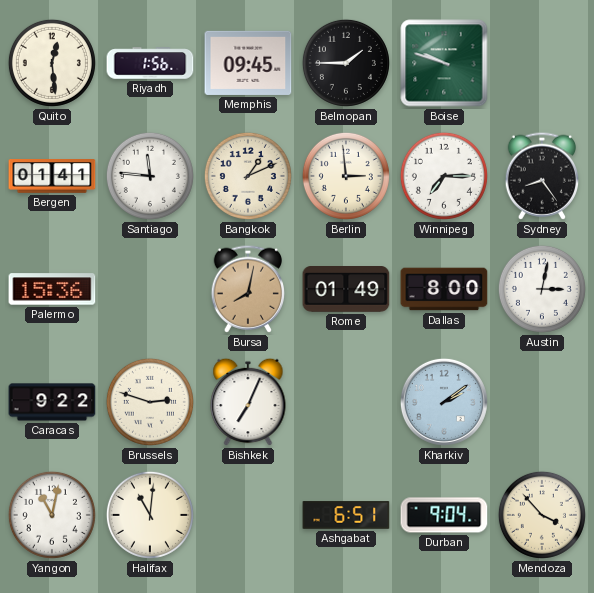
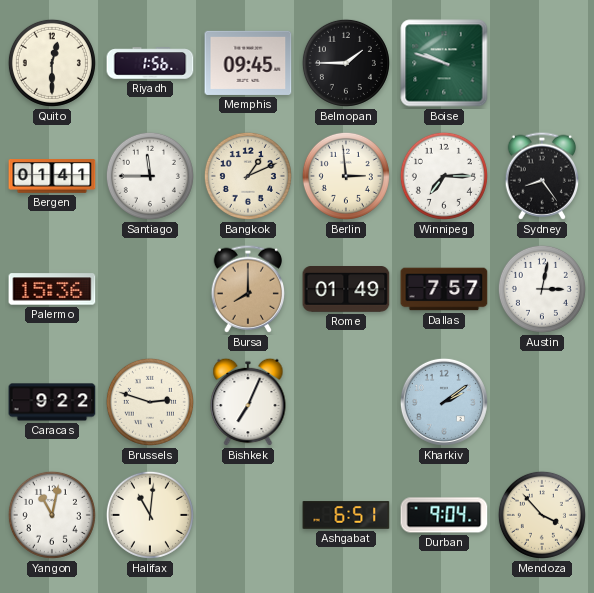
Quito: 12:29 -> 12:30 (52, 63)
Santiago: 11:46 -> 11:45 (150, 176)
Bursa: 8:02 -> 8:00 (247, 289)
Dallas: 8:00 -> 7:57 (444, 289)
